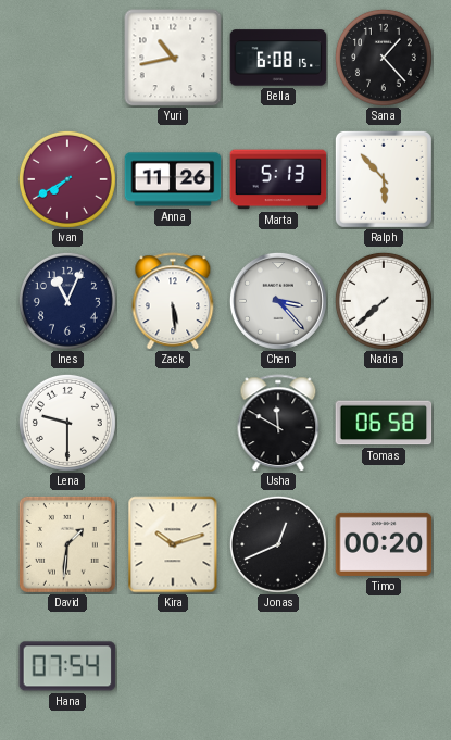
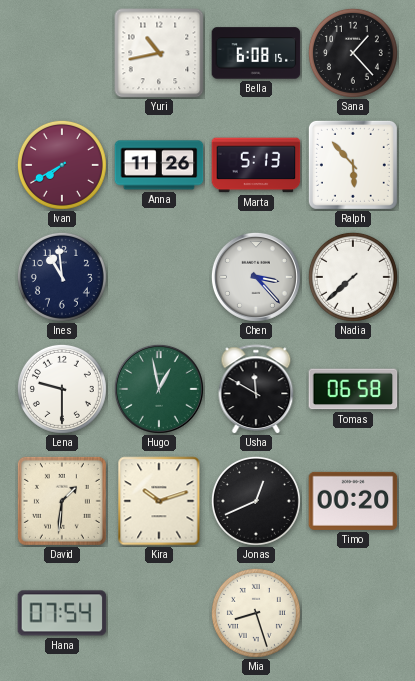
Ines: 11:04 -> 10:59 (62, 277)
Zack: 5:29 -> none (173, 301)
Hugo: none -> 12:58 (159, 389)
Mia: none -> 8:27 (256, 613)
